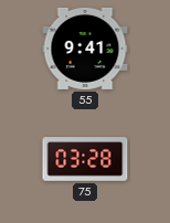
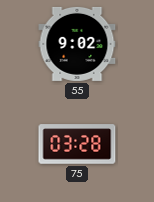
55: 9:41 -> 9:02 (77, 44)
